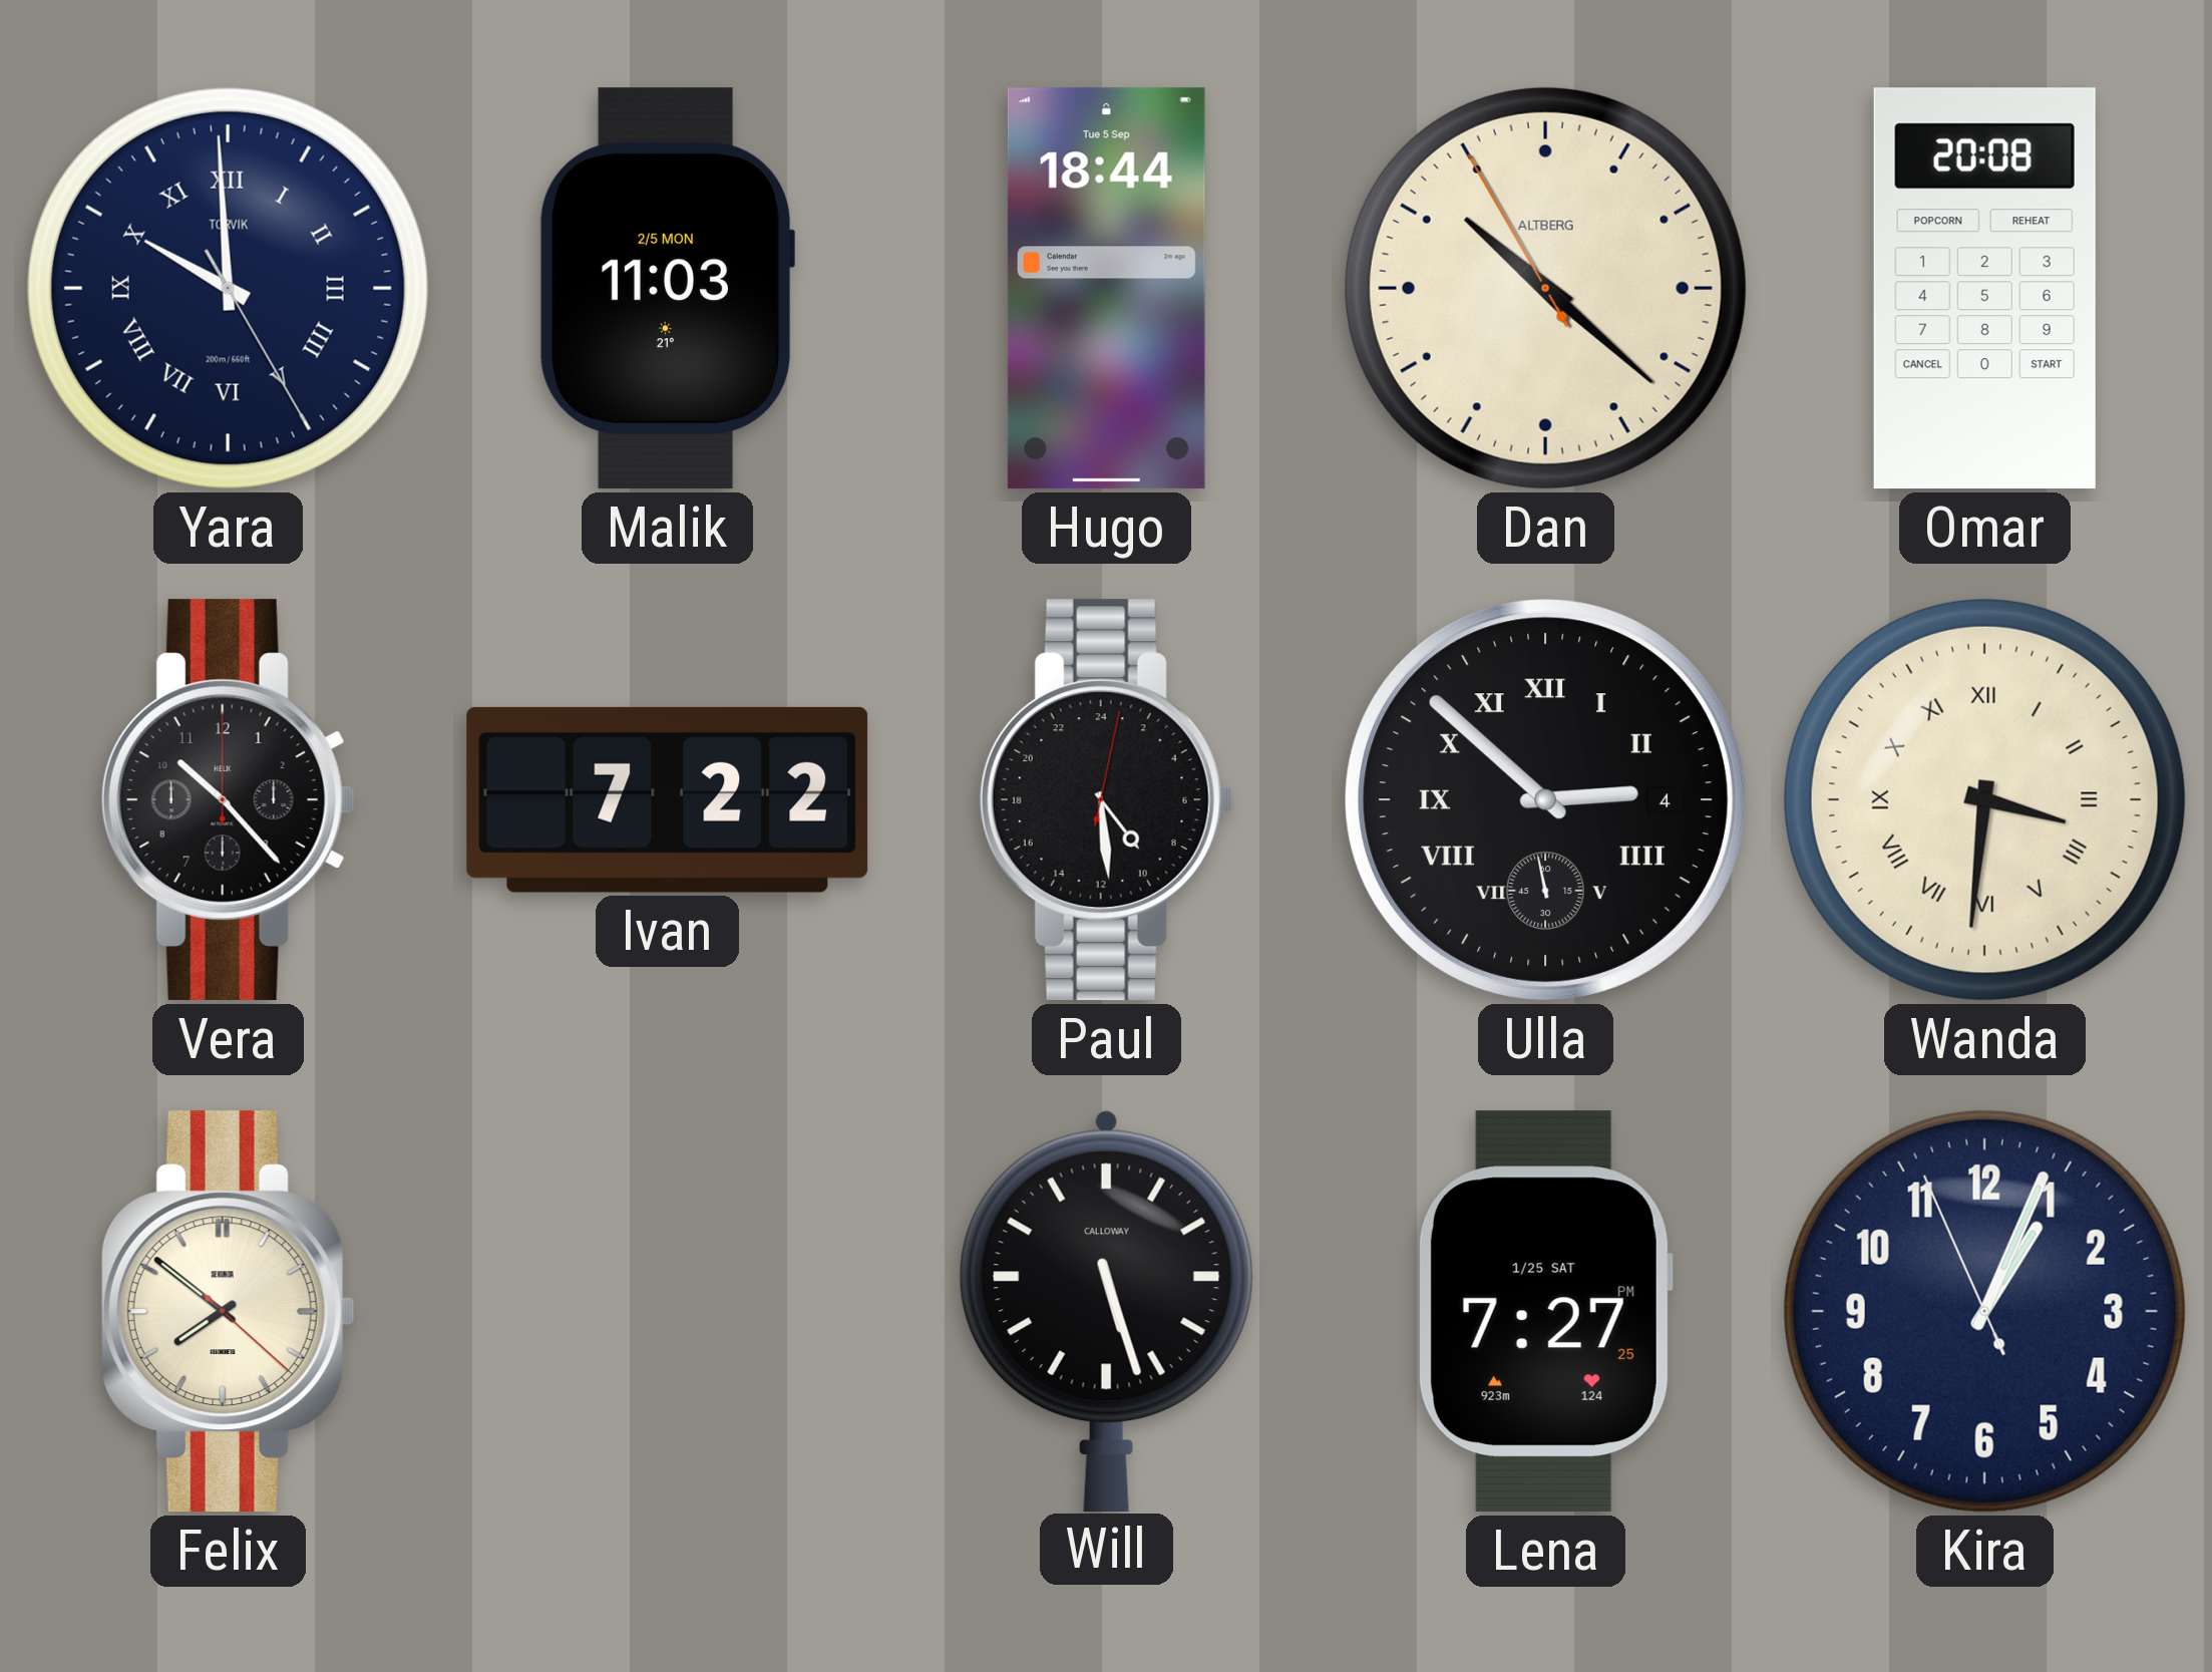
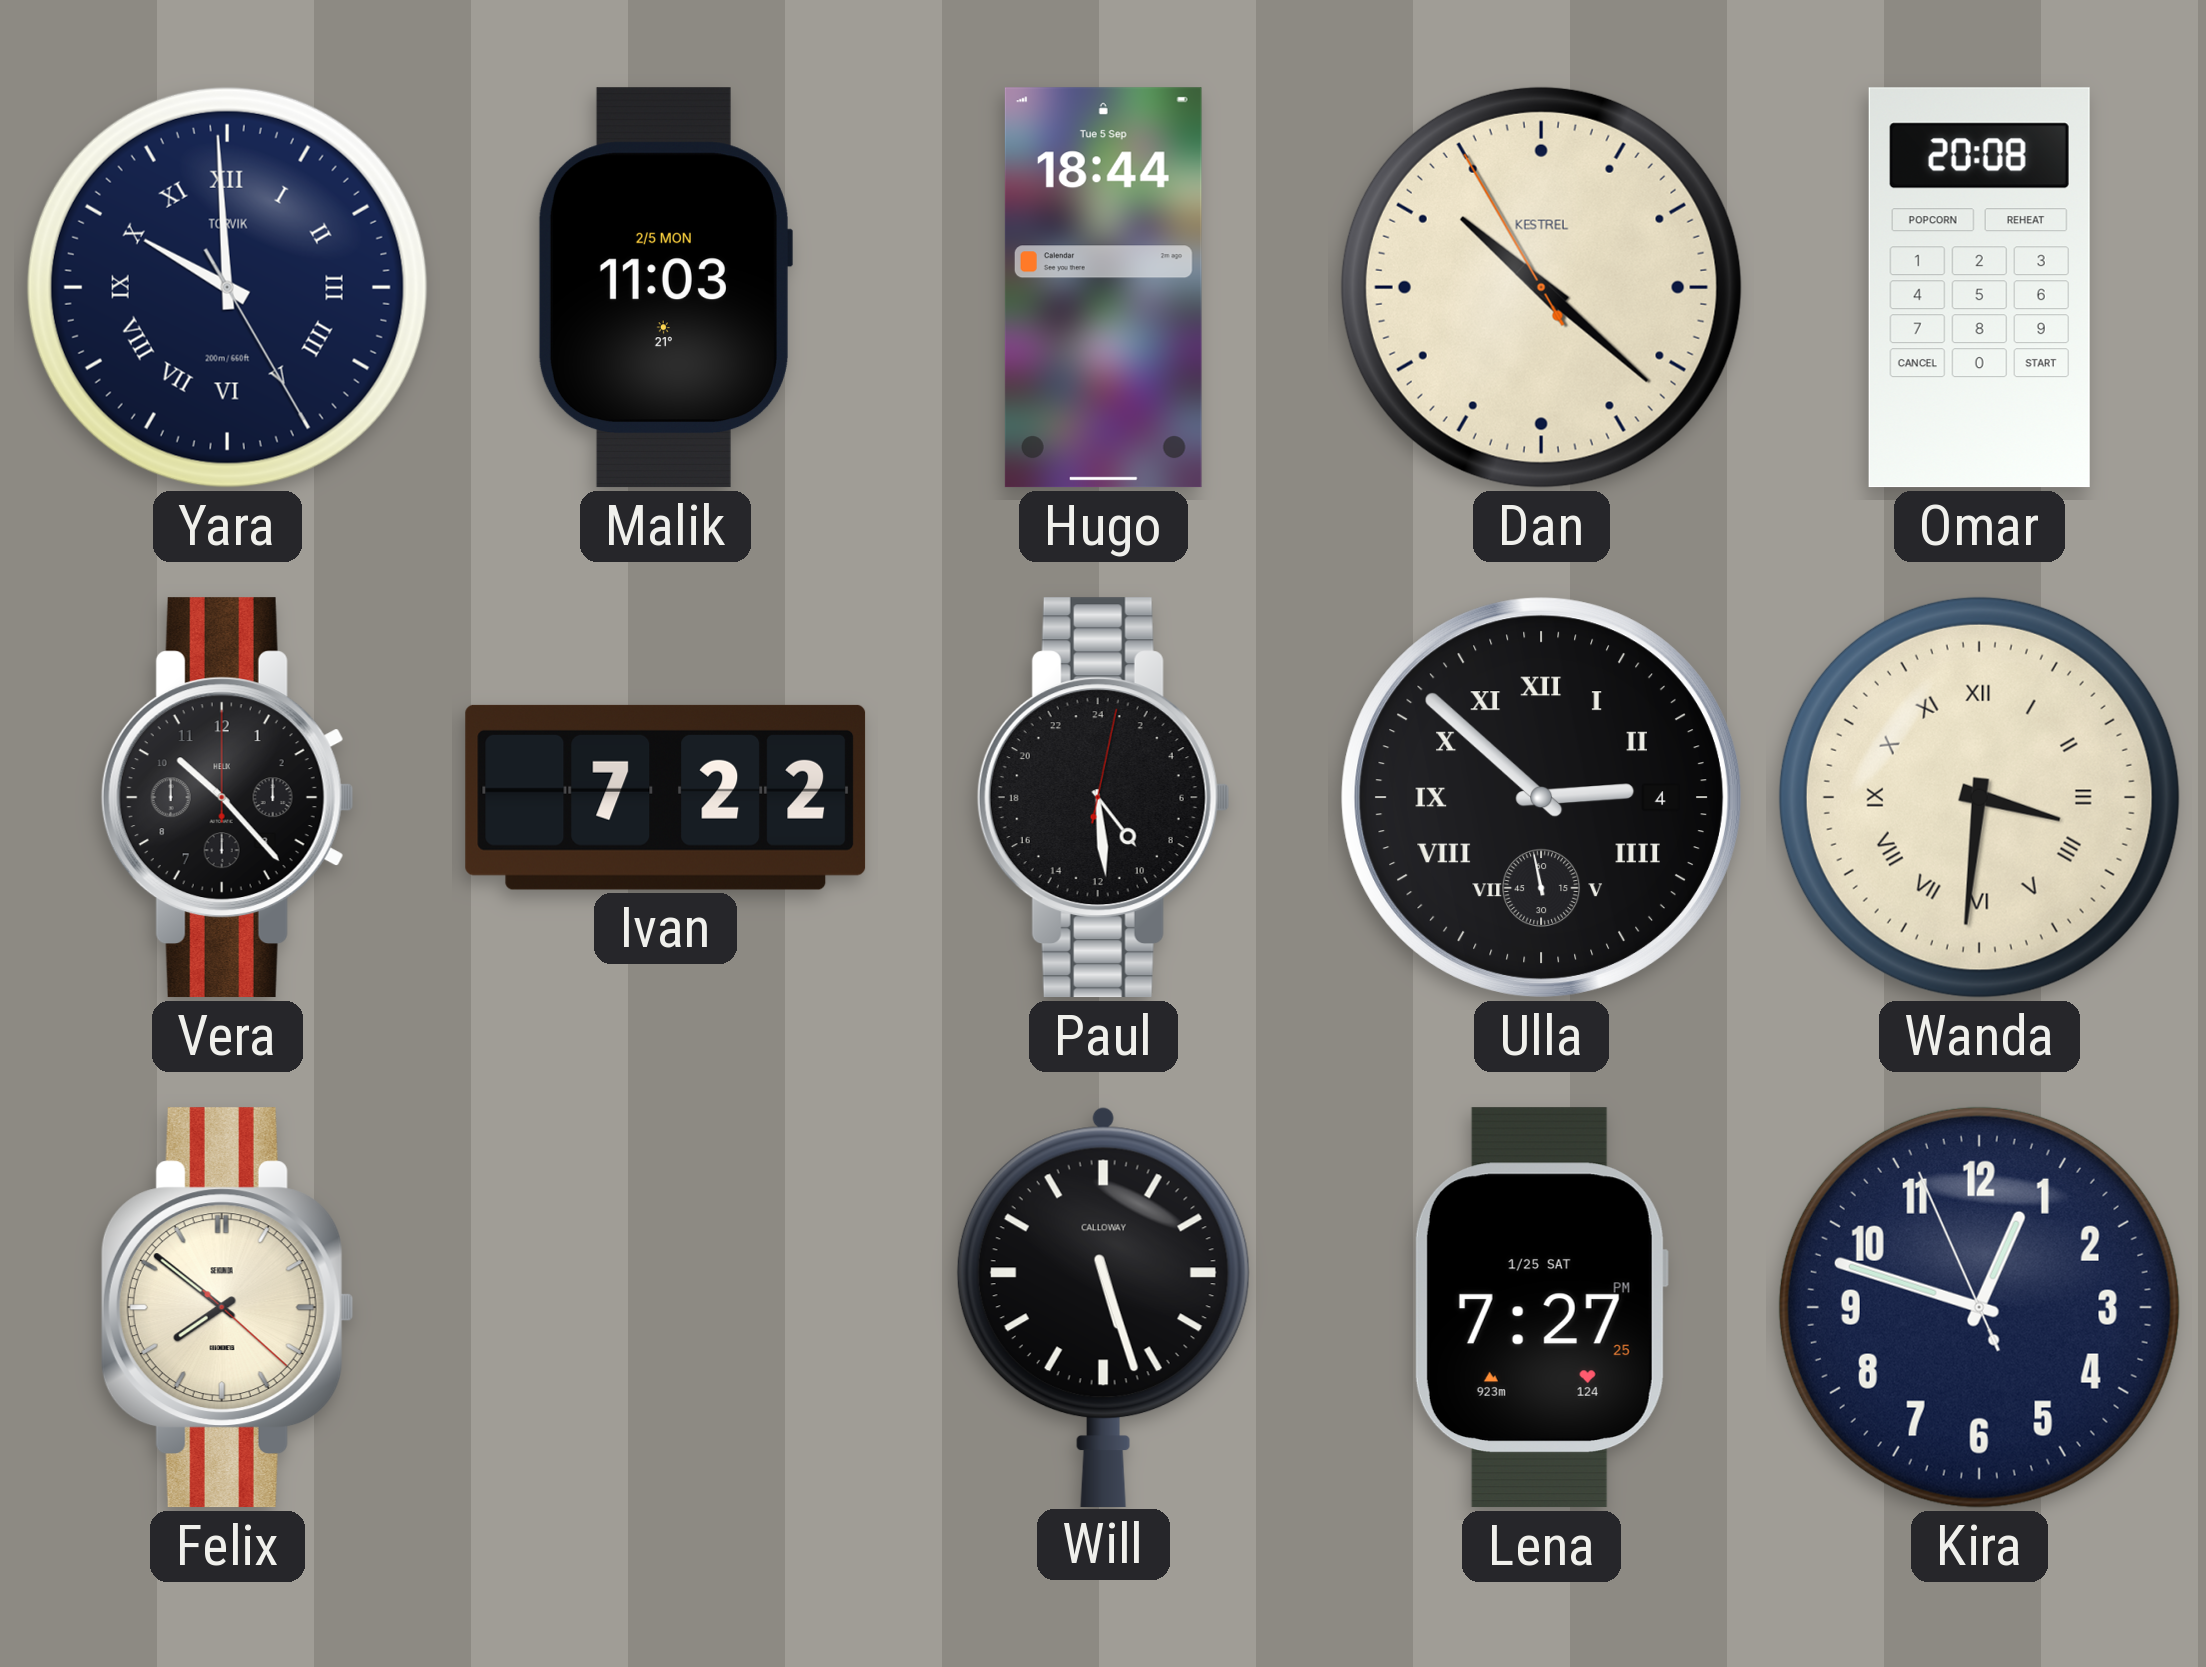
Dan brand: ALTBERG -> KESTREL (1541, 287)
Kira: 1:03 -> 12:47 (1979, 1307)
